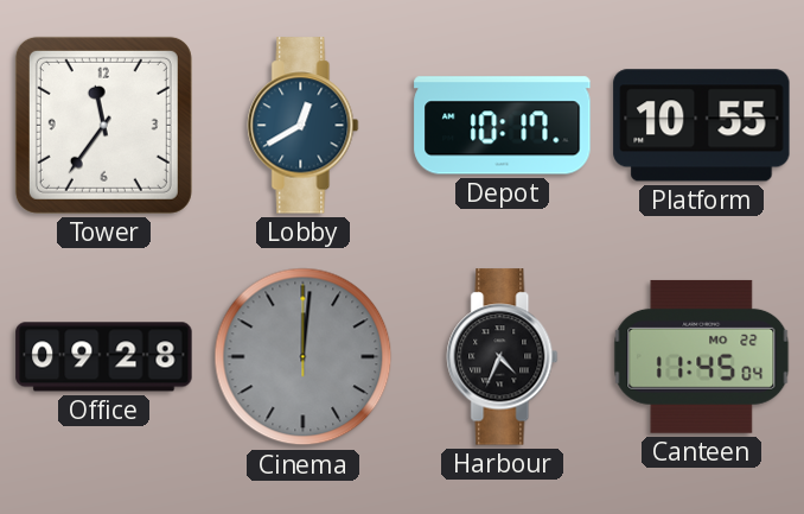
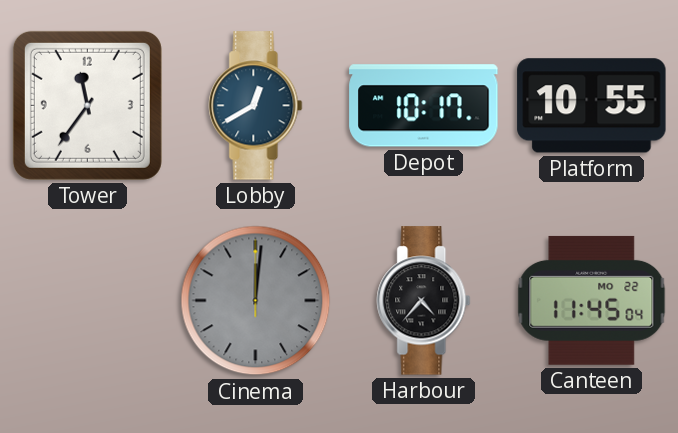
Office: 09:28 -> none (104, 357)
Harbour: 4:34 -> 4:37 (424, 301)
